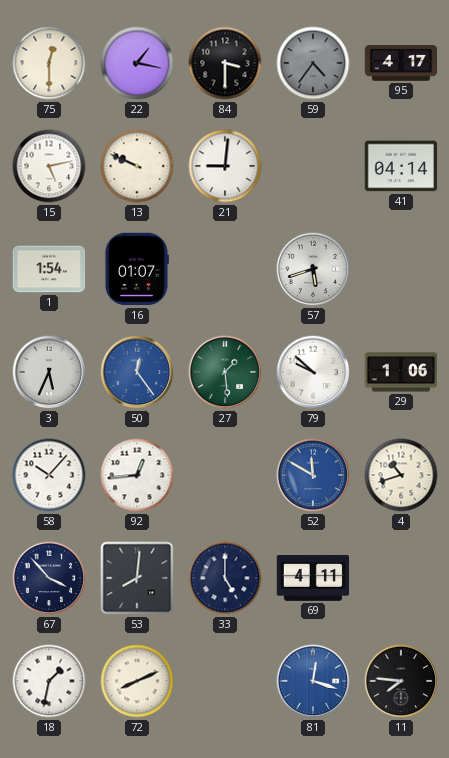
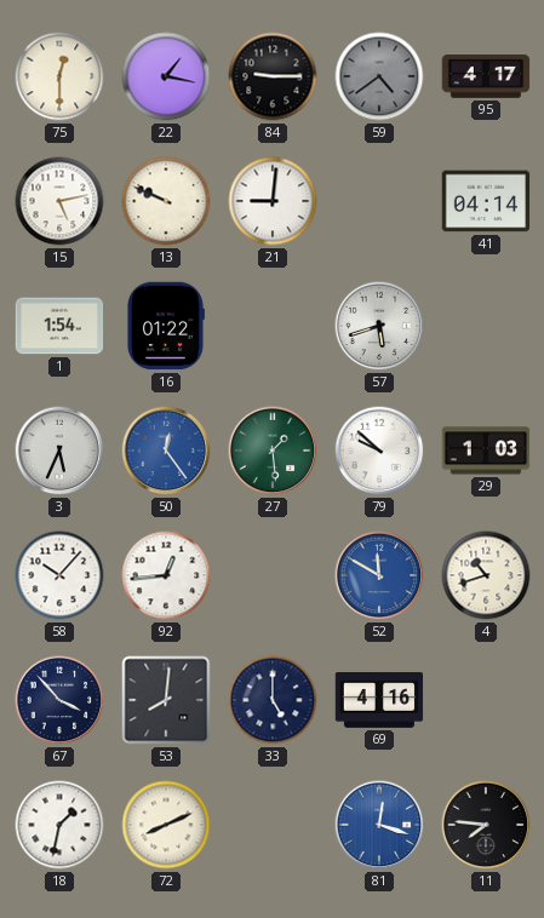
84: 3:30 -> 9:15 (273, 76)
59: 4:36 -> 4:39 (379, 76)
16: 01:07 -> 01:22 (165, 326)
29: 1:06 -> 1:03 (486, 451)
69: 4:11 -> 4:16 (379, 701)
